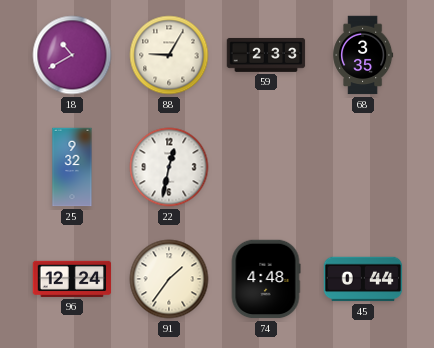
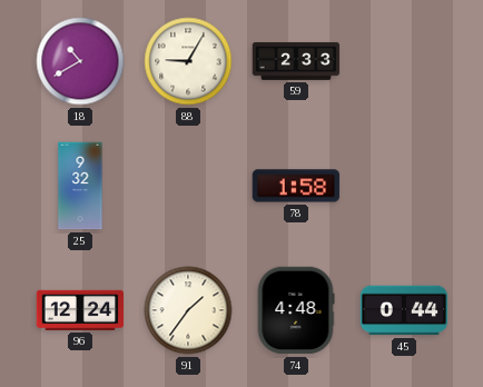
68: 3:35 -> none (363, 55)
22: 12:32 -> none (169, 167)
78: none -> 1:58 (296, 186)
